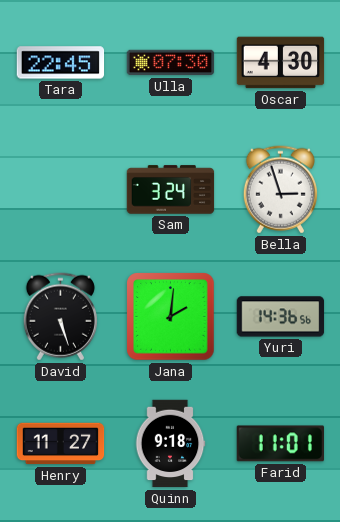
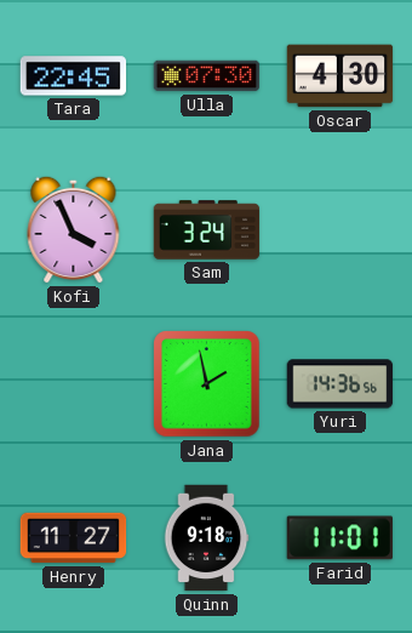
Kofi: none -> 3:56 (74, 229)
Bella: 2:57 -> none (280, 190)
David: 5:27 -> none (60, 317)
Jana: 2:01 -> 1:58 (207, 384)
